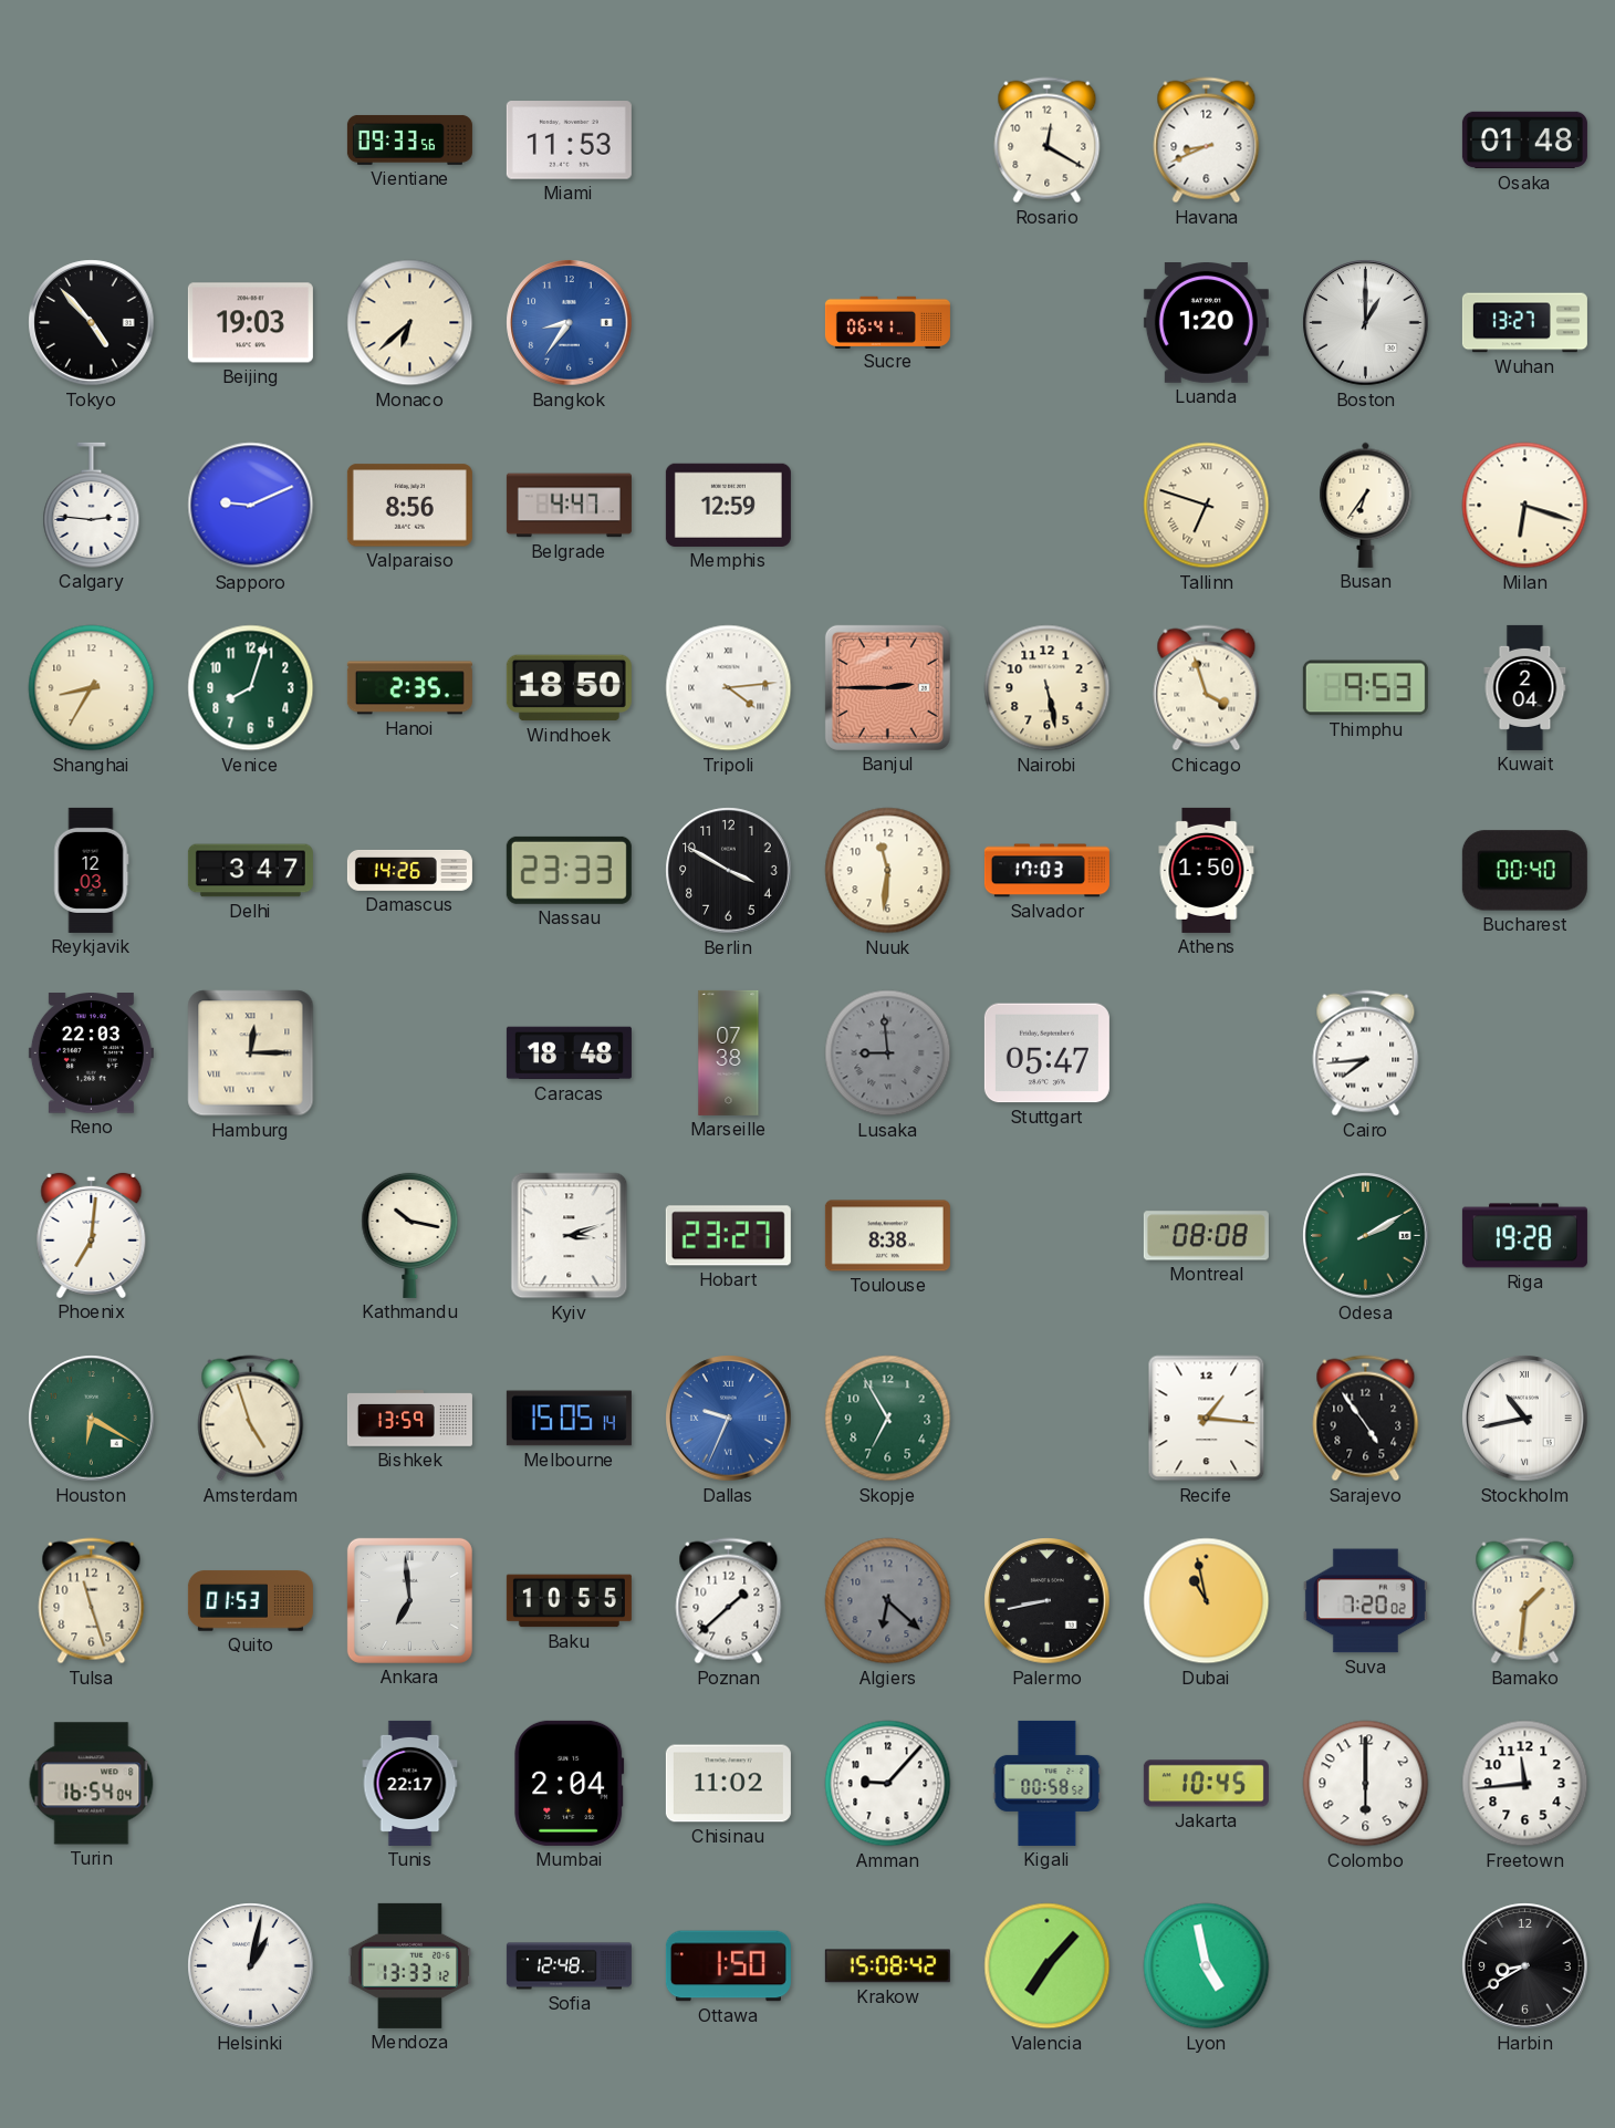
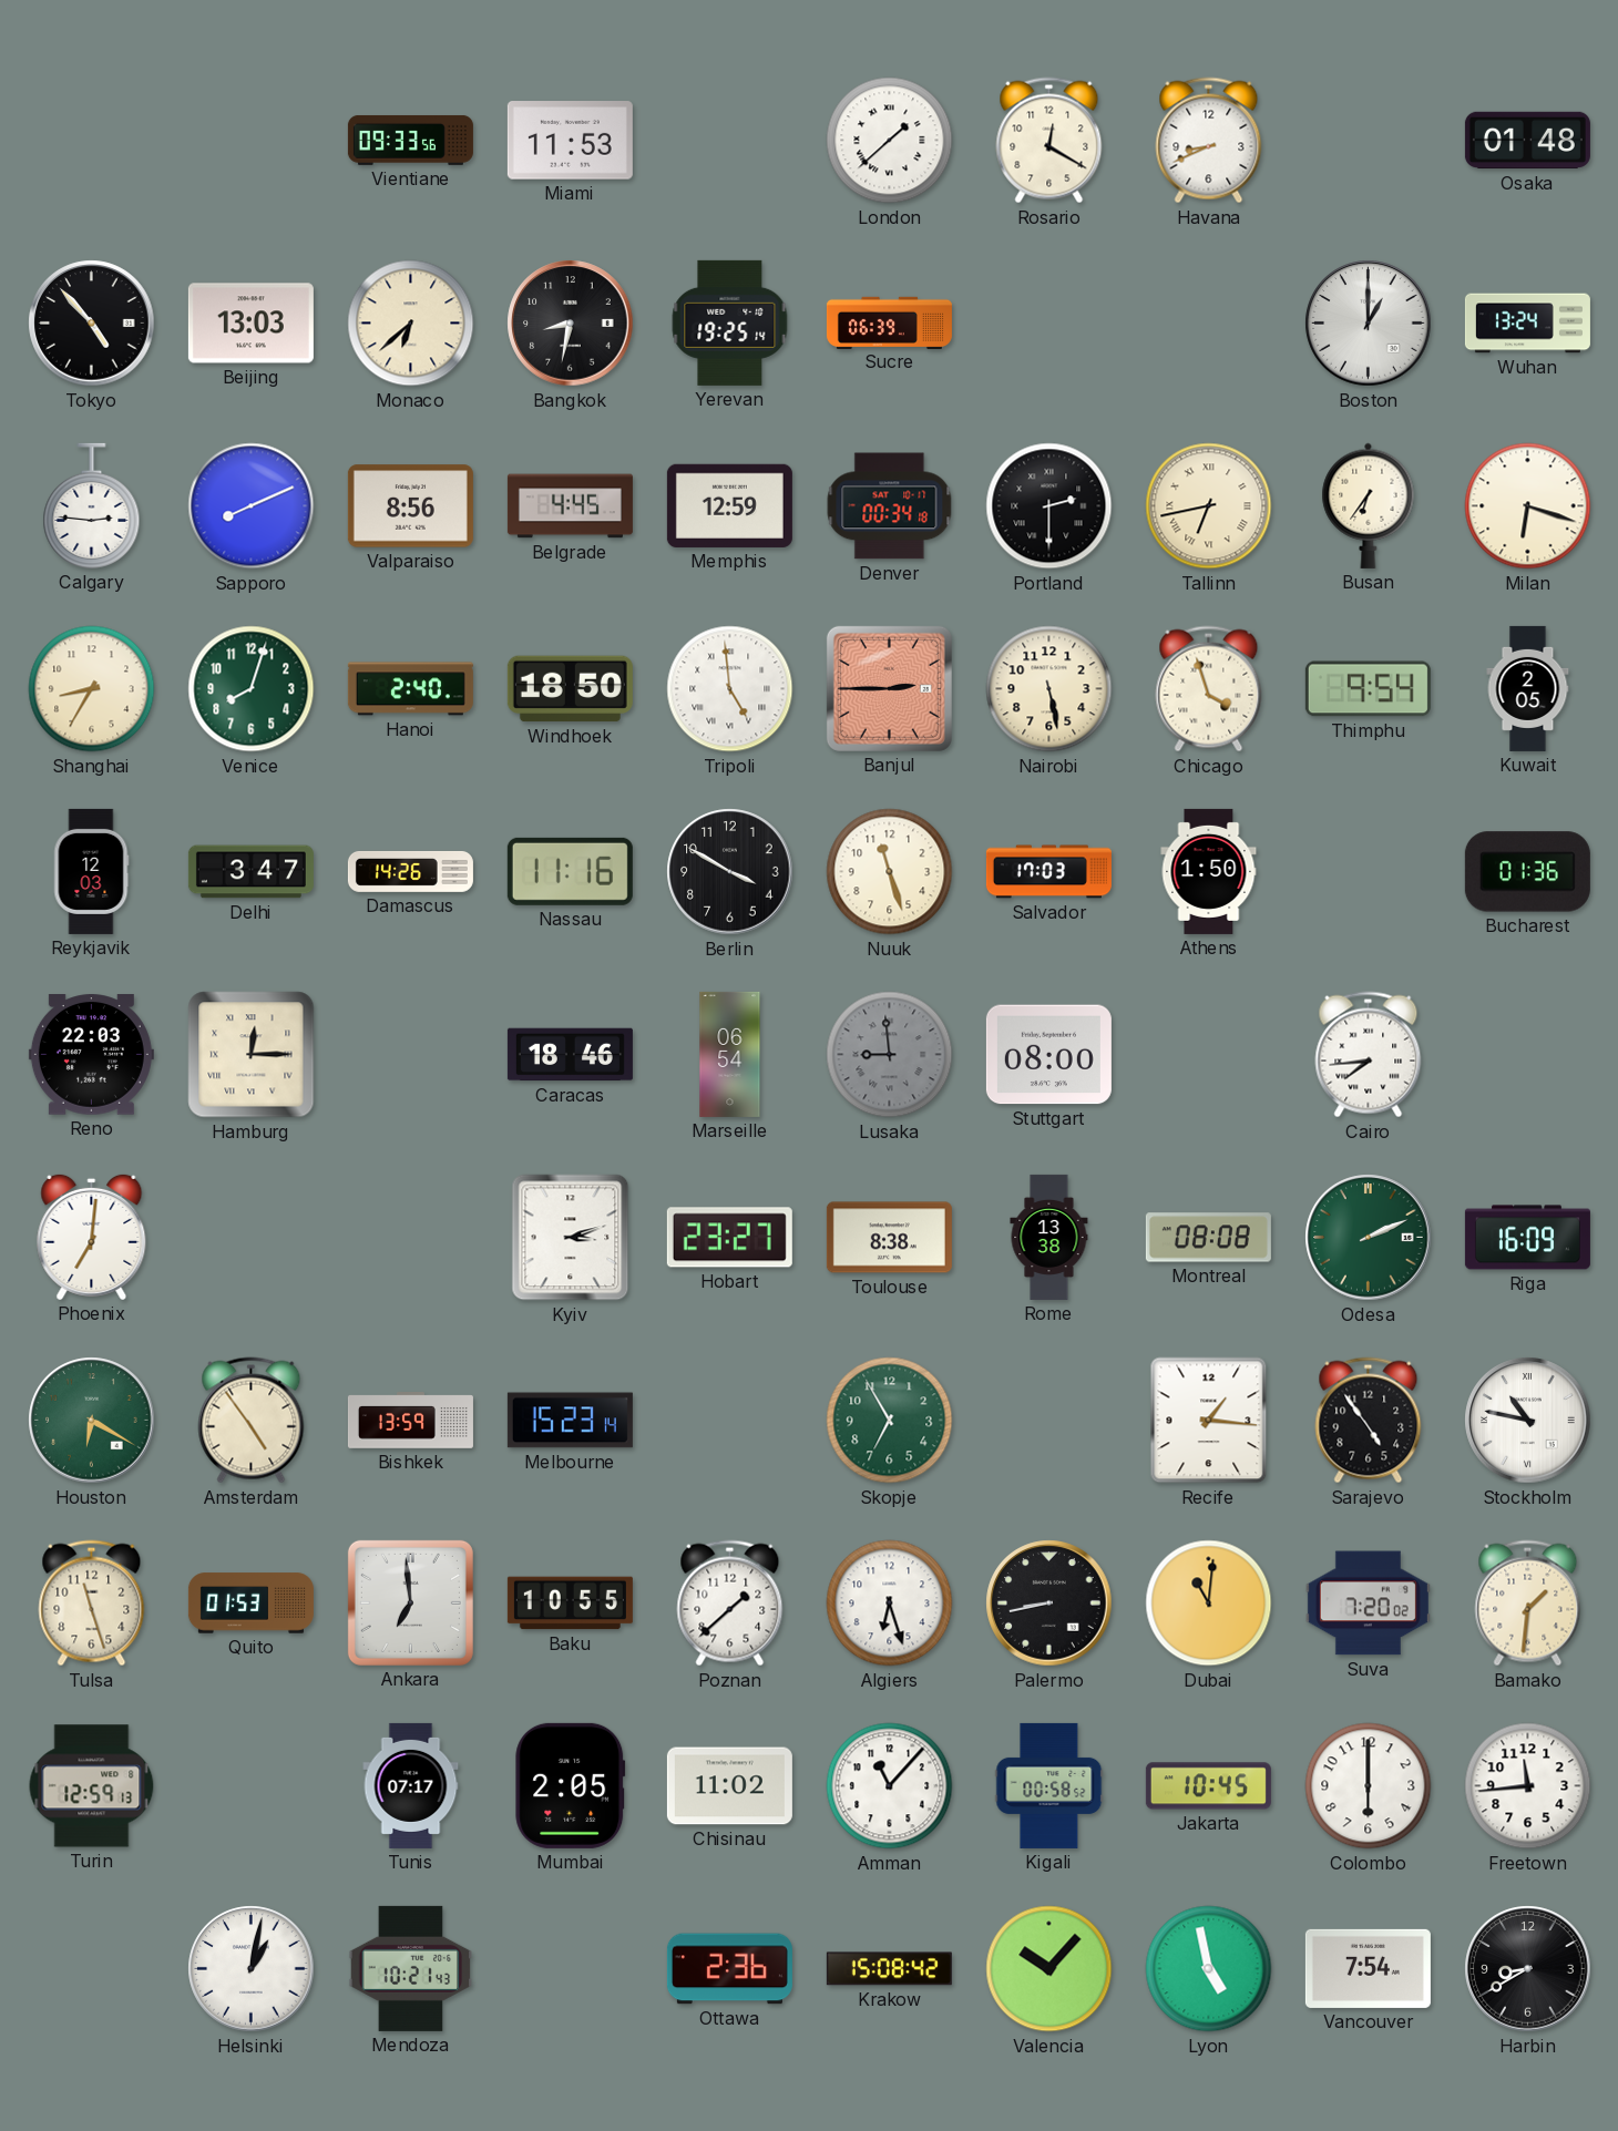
London: none -> 1:38 (890, 141)
Beijing: 19:03 -> 13:03 (250, 324)
Bangkok: 8:36 -> 8:32 (571, 324)
Bangkok dial: blue -> black (571, 324)
Yerevan: none -> 19:25 (730, 322)
Sucre: 06:41 -> 06:39 (889, 322)
Luanda: 1:20 -> none (1206, 323)
Wuhan: 13:27 -> 13:24 (1527, 324)
Sapporo: 9:11 -> 8:11 (252, 506)
Belgrade: 4:47 -> 4:45 (570, 506)
Denver: none -> 00:34 (890, 506)
Portland: none -> 2:30 (1049, 506)
Tallinn: 6:48 -> 6:43 (1209, 506)
Hanoi: 2:35 -> 2:40 (410, 689)
Tripoli: 4:14 -> 4:59 (730, 689)
Thimphu: 9:53 -> 9:54 (1368, 689)
Kuwait: 2:04 -> 2:05 (1528, 688)
Nassau: 23:33 -> 11:16 (570, 871)
Nuuk: 11:31 -> 11:27 (890, 872)
Bucharest: 00:40 -> 01:36 (1527, 872)
Caracas: 18:48 -> 18:46 (570, 1055)
Marseille: 07:38 -> 06:54 (730, 1054)
Stuttgart: 05:47 -> 08:00 (1048, 1055)
Kathmandu: 10:17 -> none (410, 1235)
Rome: none -> 13:38 (1049, 1237)
Odesa: 2:10 -> 2:11 (1369, 1238)
Riga: 19:28 -> 16:09 (1527, 1238)
Amsterdam: 4:57 -> 4:54 (252, 1421)
Melbourne: 15:05 -> 15:23 (570, 1421)
Dallas: 9:34 -> none (729, 1419)
Stockholm: 10:43 -> 10:47 (1528, 1421)
Algiers: 6:22 -> 6:27 (890, 1604)
Algiers dial: grey -> white (890, 1604)
Dubai: 10:58 -> 11:01 (1209, 1604)
Turin: 16:54 -> 12:59 (92, 1786)
Tunis: 22:17 -> 07:17 (411, 1785)
Mumbai: 2:04 -> 2:05 (571, 1785)
Amman: 9:07 -> 11:07 (890, 1786)
Mendoza: 13:33 -> 10:21 (411, 1968)
Sofia: 12:48 -> none (569, 1966)
Ottawa: 1:50 -> 2:36 (729, 1969)
Valencia: 7:07 -> 10:07 (1049, 1969)
Vancouver: none -> 7:54 (1368, 1968)
